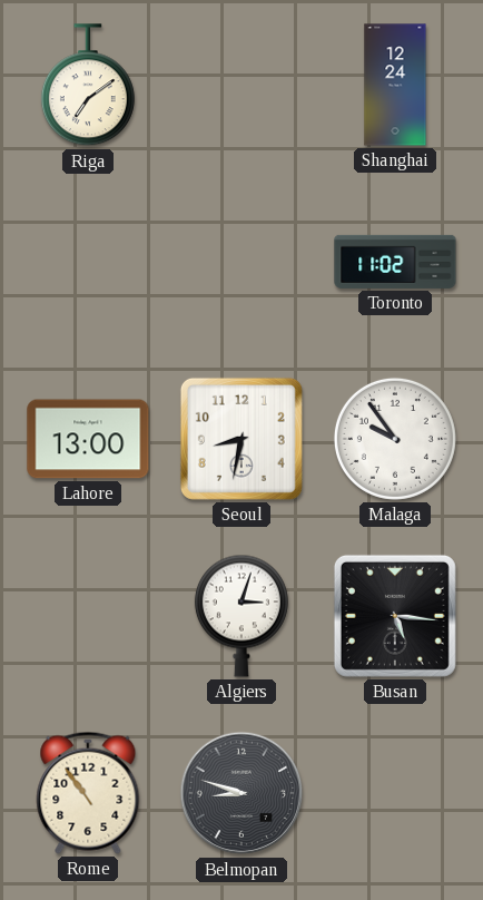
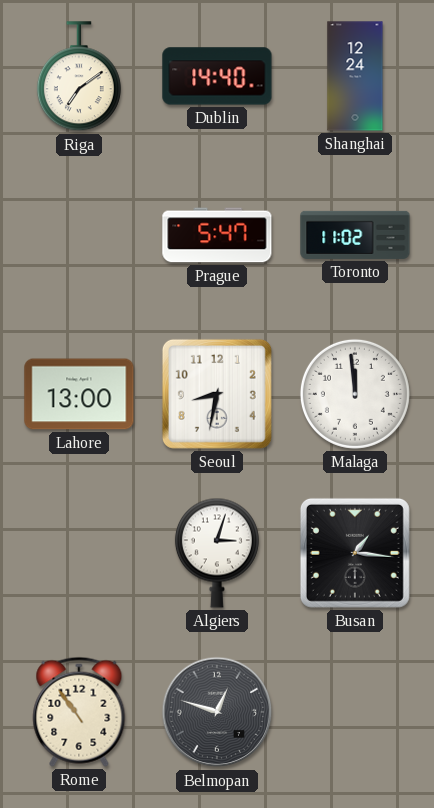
Dublin: none -> 14:40 (217, 76)
Prague: none -> 5:47 (217, 235)
Malaga: 9:54 -> 11:59 (355, 394)
Busan: 5:16 -> 1:16 (355, 553)
Belmopan: 8:48 -> 12:48 (217, 712)
